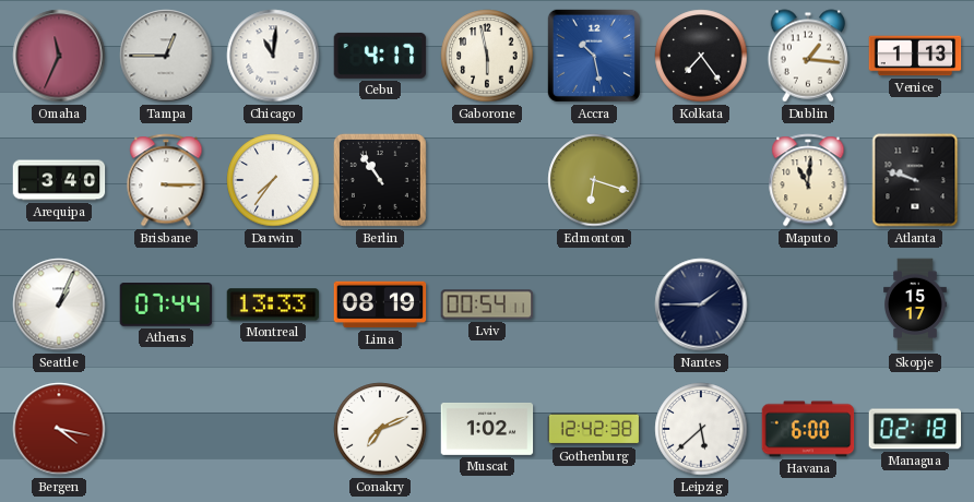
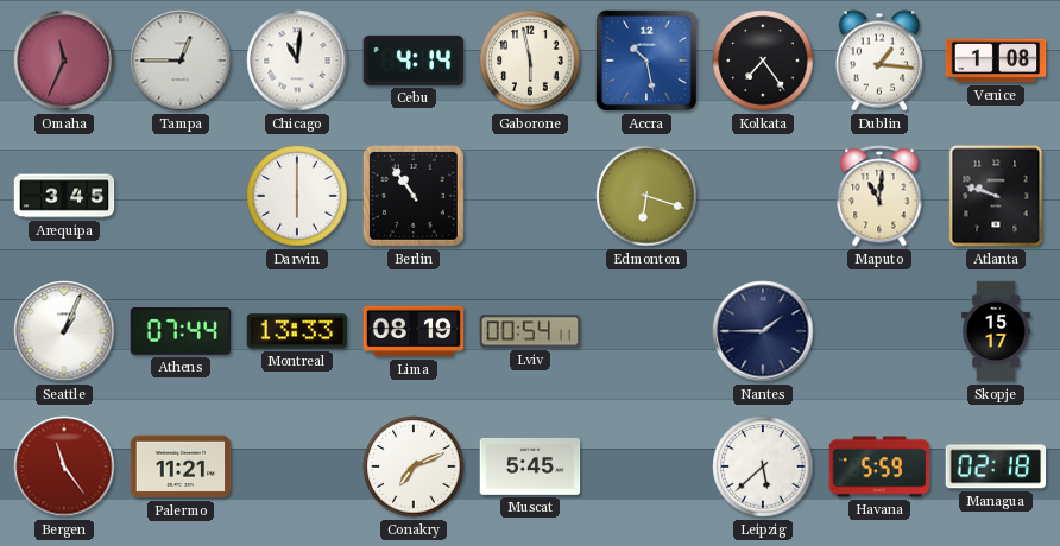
Cebu: 4:17 -> 4:14 (414, 61)
Venice: 1:13 -> 1:08 (996, 61)
Arequipa: 3:40 -> 3:45 (64, 196)
Brisbane: 3:15 -> none (166, 180)
Darwin: 7:36 -> 6:00 (297, 196)
Bergen: 4:17 -> 11:24 (64, 466)
Palermo: none -> 11:21 (181, 466)
Muscat: 1:02 -> 5:45 (530, 466)
Gothenburg: 12:42 -> none (594, 429)
Havana: 6:00 -> 5:59 (879, 466)
